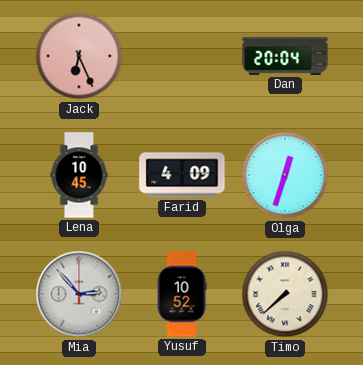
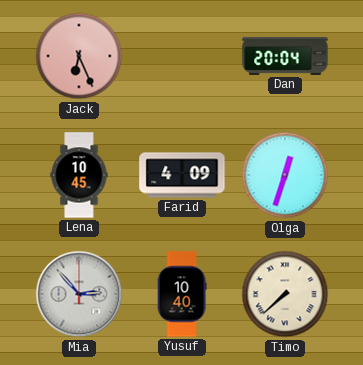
Yusuf: 10:52 -> 10:40 (182, 294)
